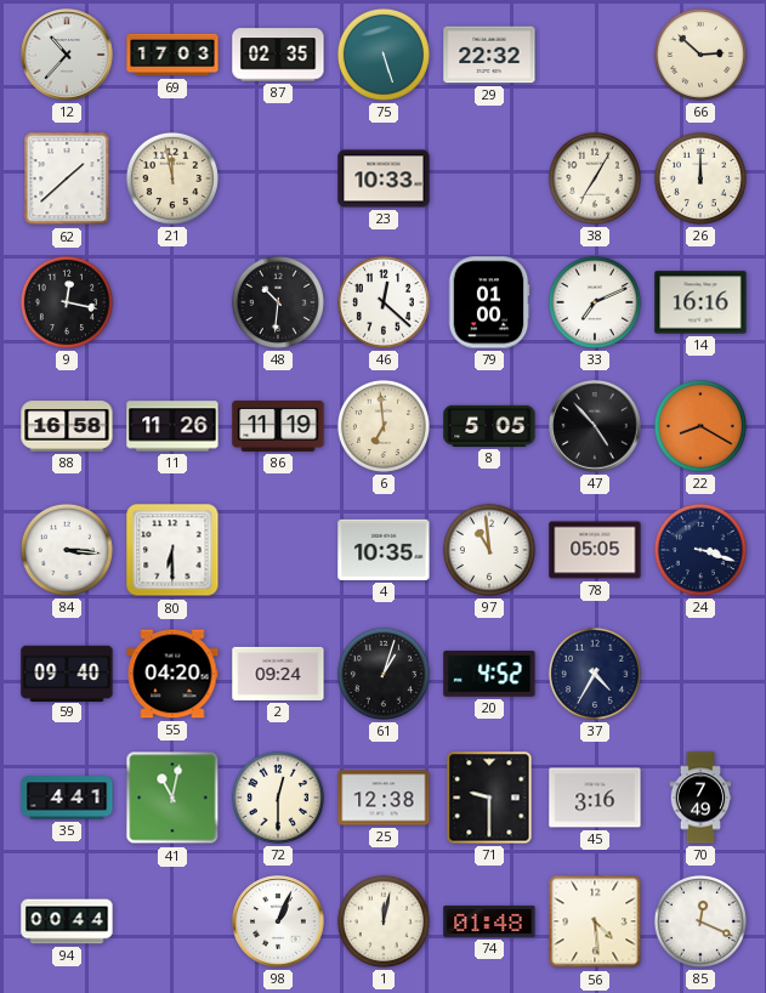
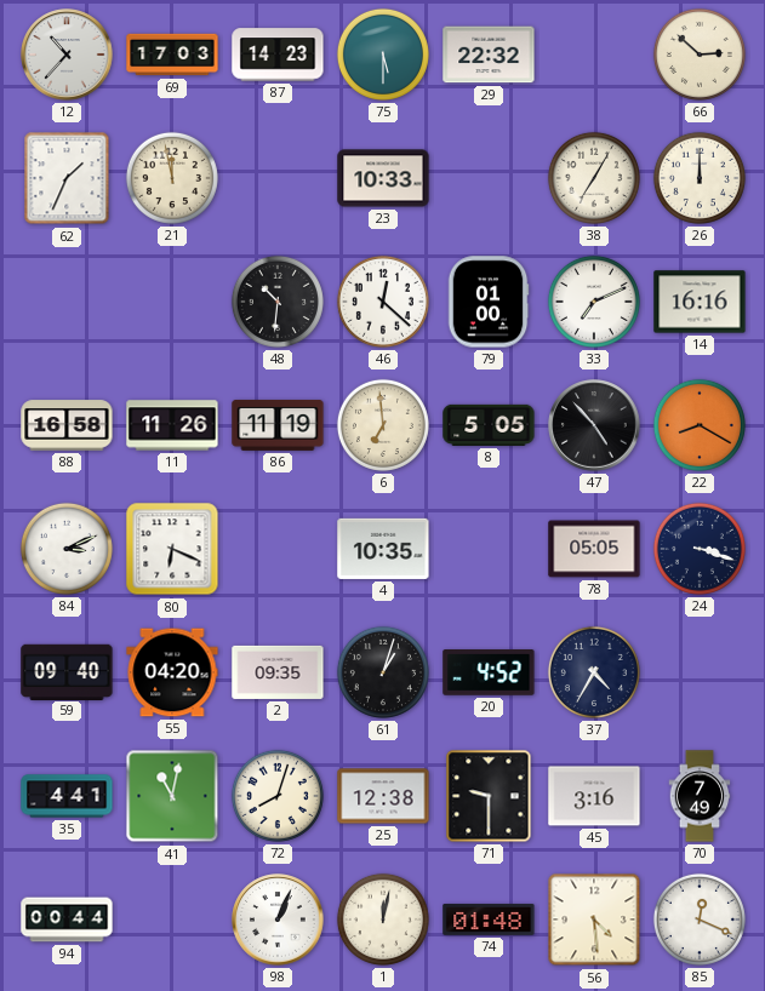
87: 02:35 -> 14:23 (278, 55)
75: 5:27 -> 5:30 (383, 55)
62: 1:38 -> 1:34 (67, 178)
9: 12:17 -> none (67, 302)
84: 3:16 -> 3:11 (67, 549)
80: 6:30 -> 6:19 (172, 549)
97: 10:59 -> none (489, 550)
2: 09:24 -> 09:35 (278, 672)
72: 12:30 -> 8:03 (278, 796)
